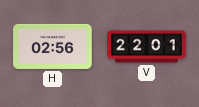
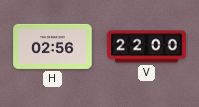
V: 22:01 -> 22:00 (147, 47)
